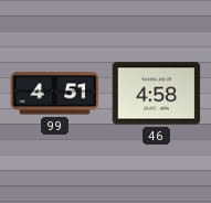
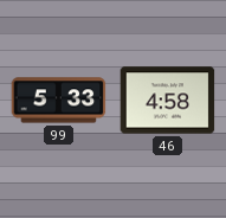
99: 4:51 -> 5:33 (59, 101)
